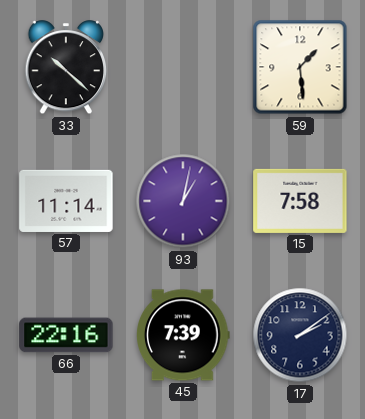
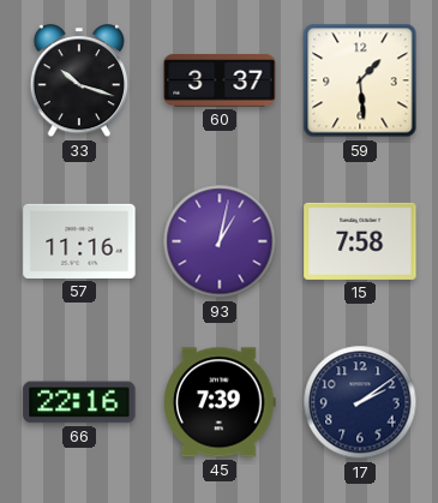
33: 10:22 -> 10:18 (79, 82)
60: none -> 3:37 (220, 80)
57: 11:14 -> 11:16 (79, 241)
